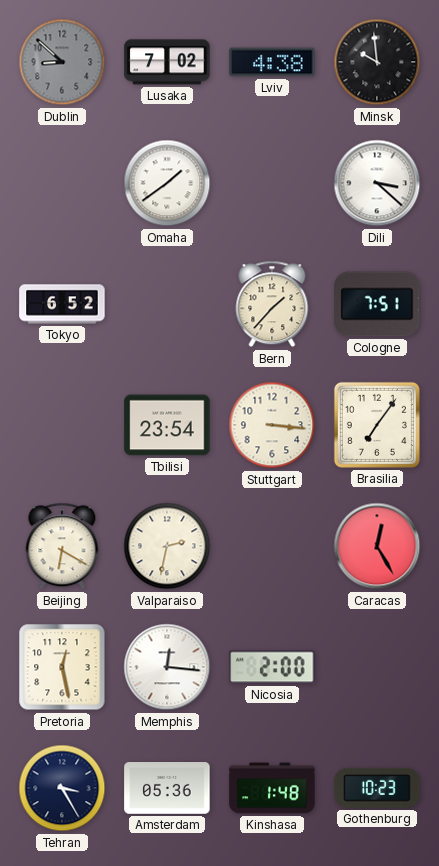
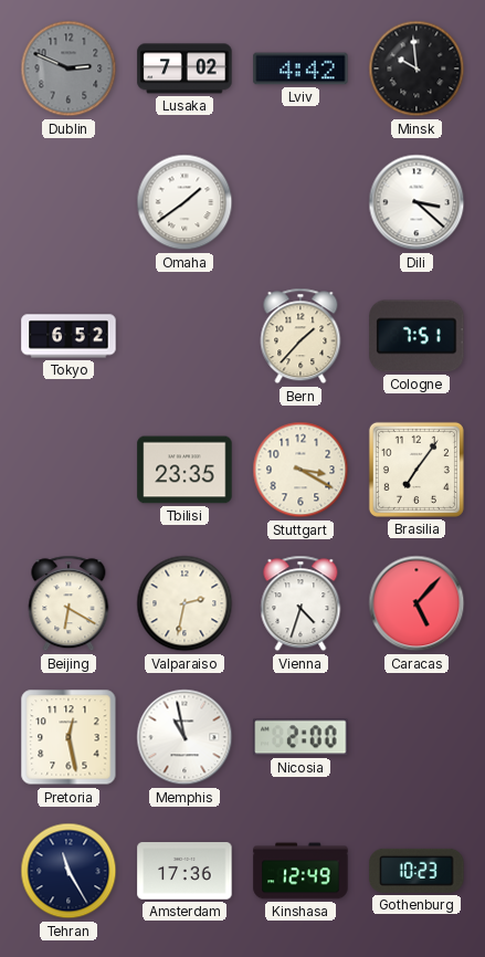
Dublin: 8:52 -> 2:49 (68, 69)
Lviv: 4:38 -> 4:42 (301, 69)
Tbilisi: 23:54 -> 23:35 (184, 470)
Stuttgart: 3:16 -> 3:20 (301, 470)
Vienna: none -> 4:33 (301, 603)
Caracas: 12:25 -> 5:07 (417, 603)
Memphis: 12:16 -> 10:58 (184, 737)
Tehran: 3:25 -> 11:25 (68, 871)
Amsterdam: 05:36 -> 17:36 (184, 872)
Kinshasa: 1:48 -> 12:49 (301, 871)
